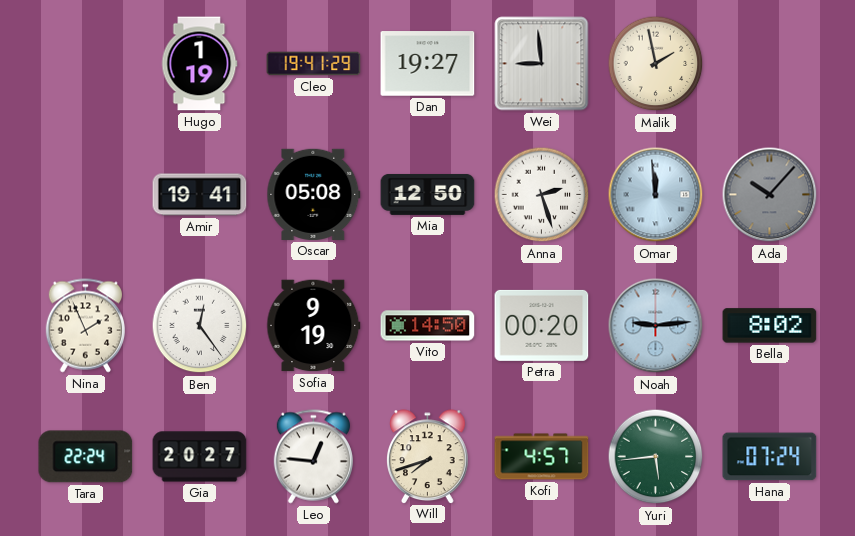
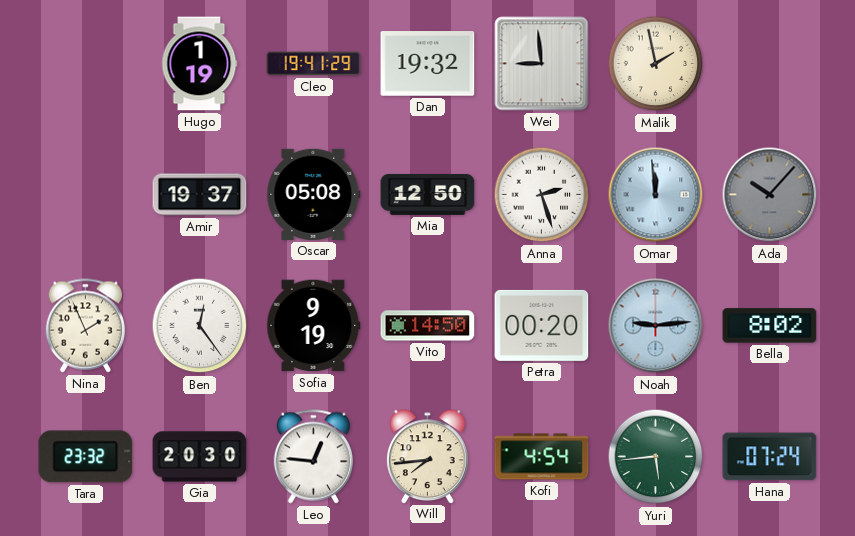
Dan: 19:27 -> 19:32 (428, 64)
Amir: 19:41 -> 19:37 (200, 195)
Tara: 22:24 -> 23:32 (86, 457)
Gia: 20:27 -> 20:30 (200, 457)
Will: 7:42 -> 7:44 (428, 456)
Kofi: 4:57 -> 4:54 (542, 457)
